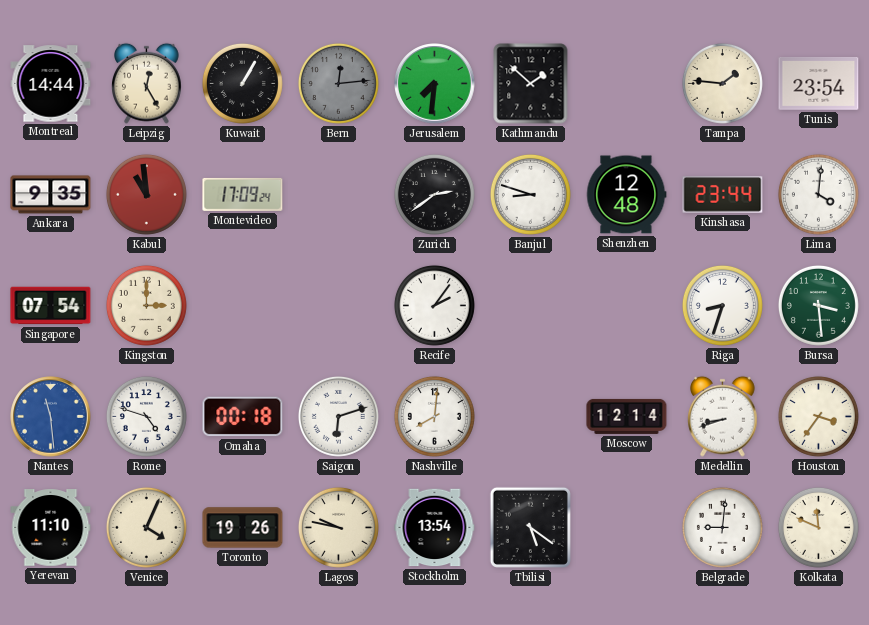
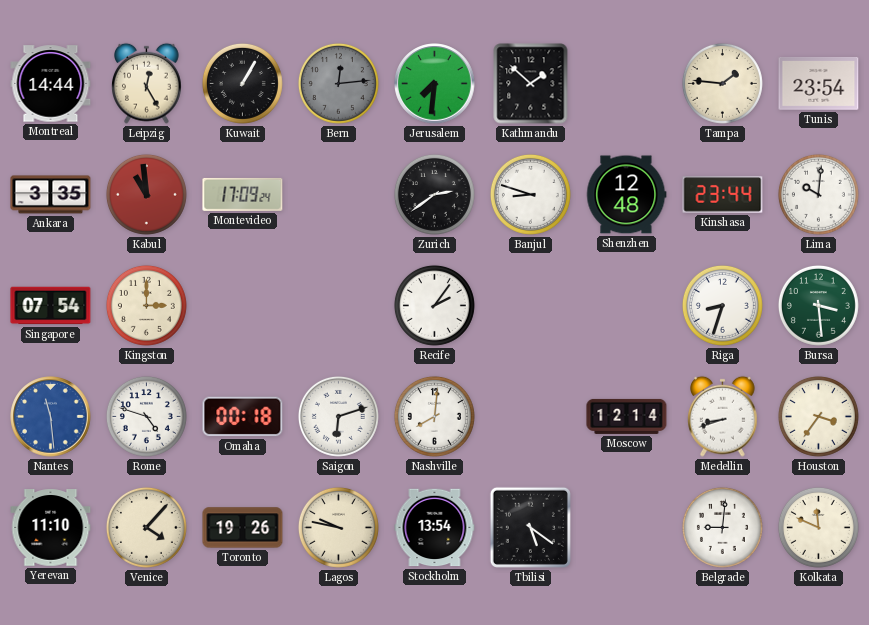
Ankara: 9:35 -> 3:35 (51, 195)
Lima: 4:01 -> 10:01 (818, 194)
Venice: 4:04 -> 4:07 (146, 527)
